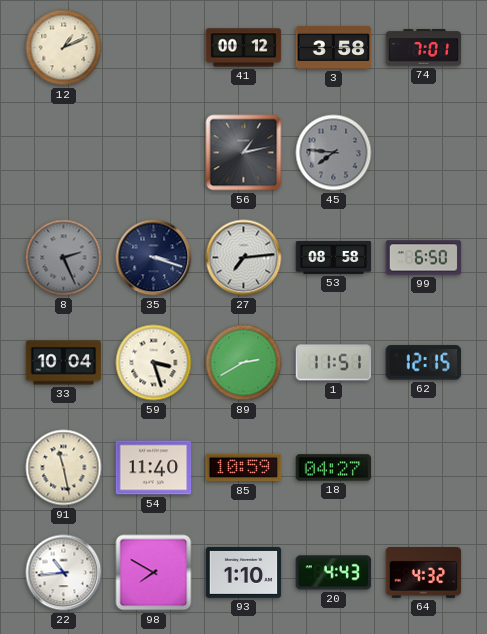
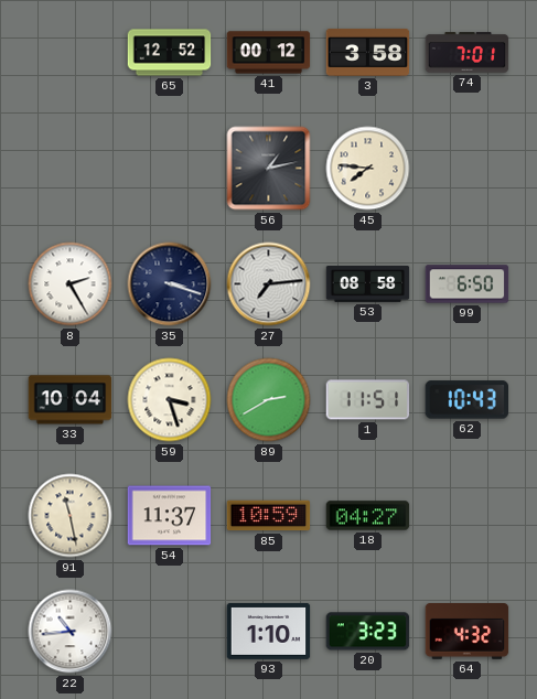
12: 1:11 -> none (64, 48)
65: none -> 12:52 (170, 53)
45 dial: grey -> cream (368, 169)
8: 2:26 -> 2:25 (71, 284)
8 dial: grey -> white (71, 284)
62: 12:15 -> 10:43 (468, 400)
54: 11:40 -> 11:37 (170, 516)
98: 7:50 -> none (154, 573)
20: 4:43 -> 3:23 (368, 632)
